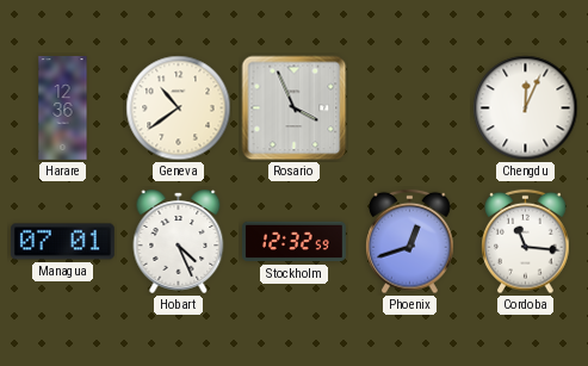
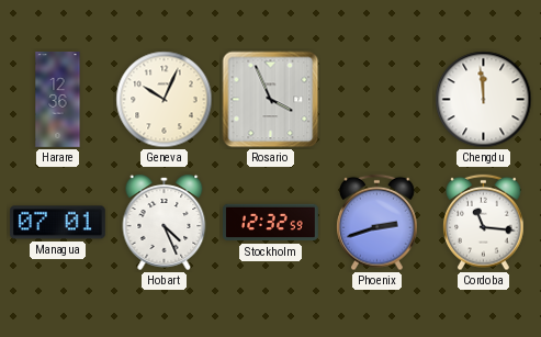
Geneva: 10:39 -> 10:04 (165, 100)
Chengdu: 12:04 -> 11:59 (484, 100)
Phoenix: 12:42 -> 2:42 (377, 223)
